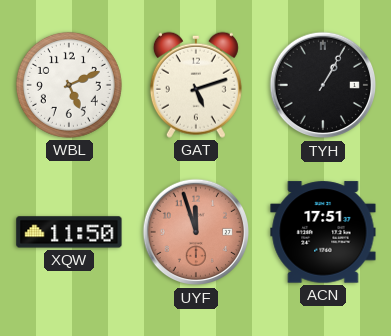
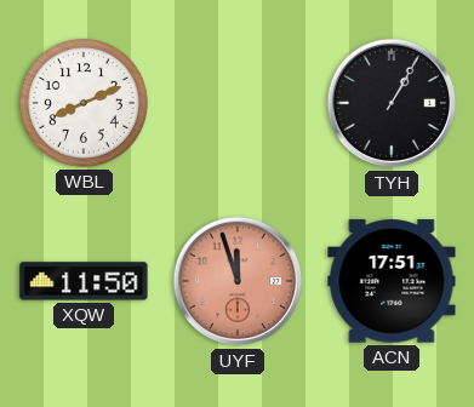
WBL: 5:11 -> 8:11 (84, 103)
GAT: 5:12 -> none (196, 85)
